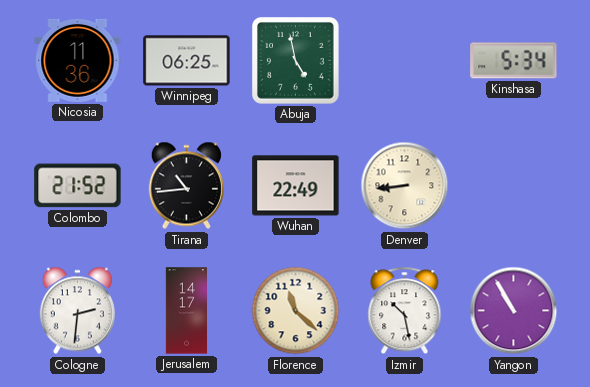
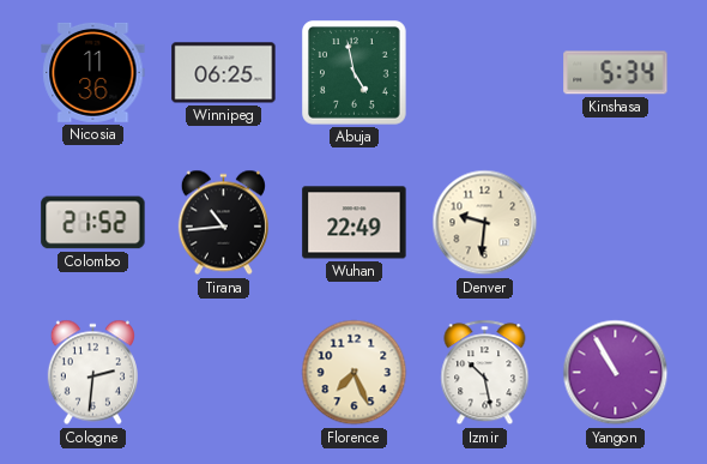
Denver: 8:44 -> 9:31 (485, 223)
Jerusalem: 14:17 -> none (187, 311)
Florence: 11:22 -> 7:26 (355, 373)
